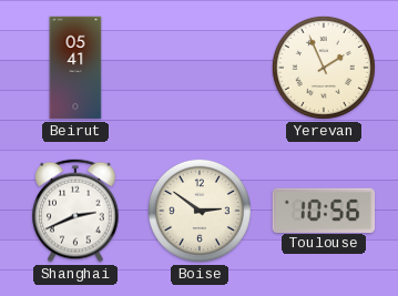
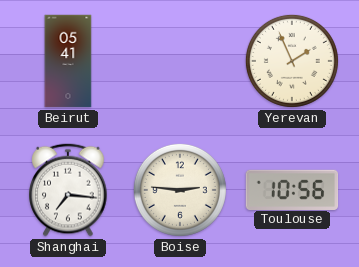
Shanghai: 2:41 -> 7:16 (68, 190)
Boise: 2:51 -> 2:46 (180, 190)
